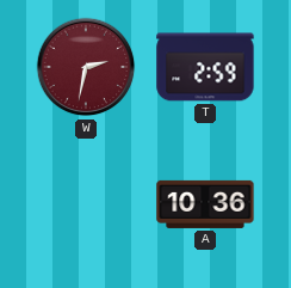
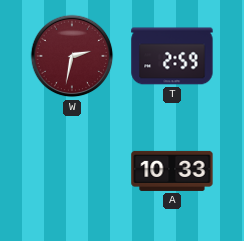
A: 10:36 -> 10:33 (172, 171)
